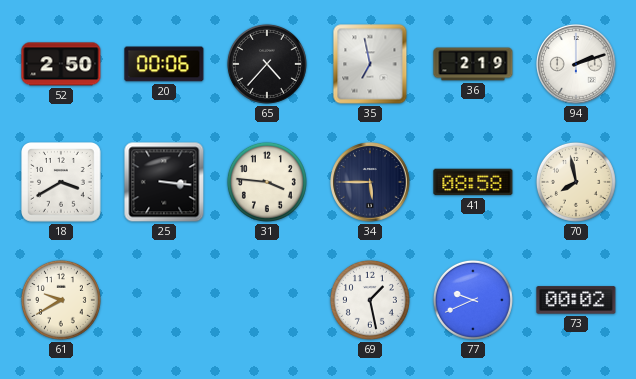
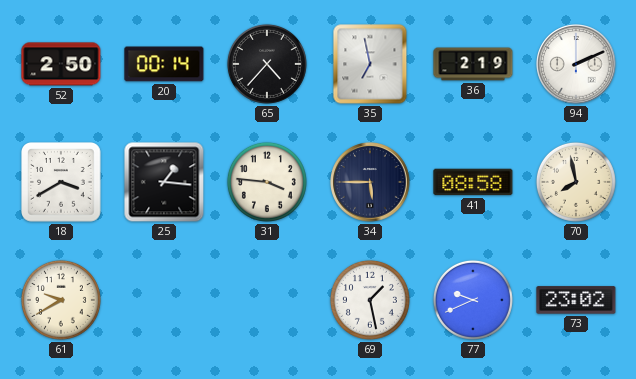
20: 00:06 -> 00:14 (164, 64)
94: 2:12 -> 2:11 (576, 64)
25: 3:16 -> 1:16 (164, 182)
73: 00:02 -> 23:02 (576, 300)
